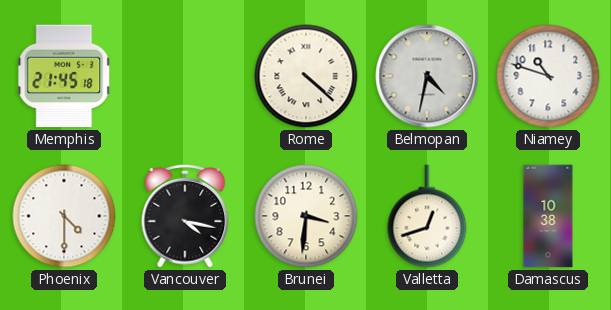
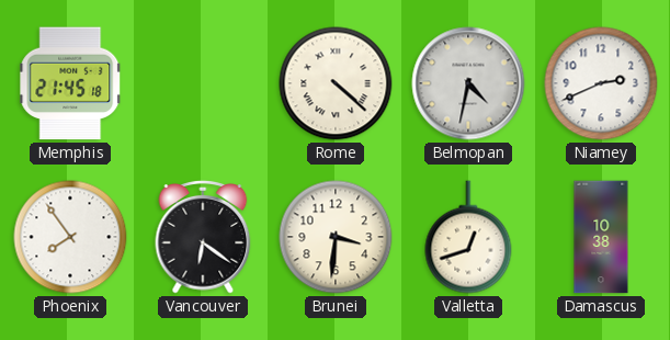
Niamey: 10:48 -> 2:41 (601, 83)
Phoenix: 4:30 -> 7:54 (70, 237)
Vancouver: 4:17 -> 6:21 (203, 238)
